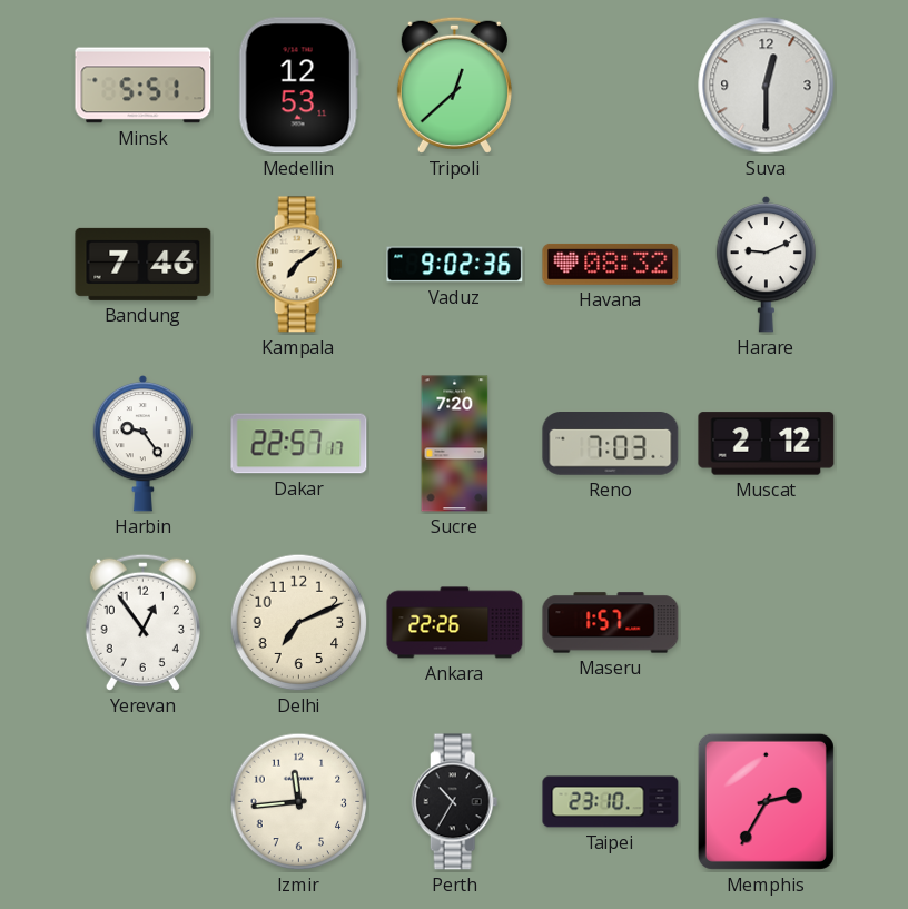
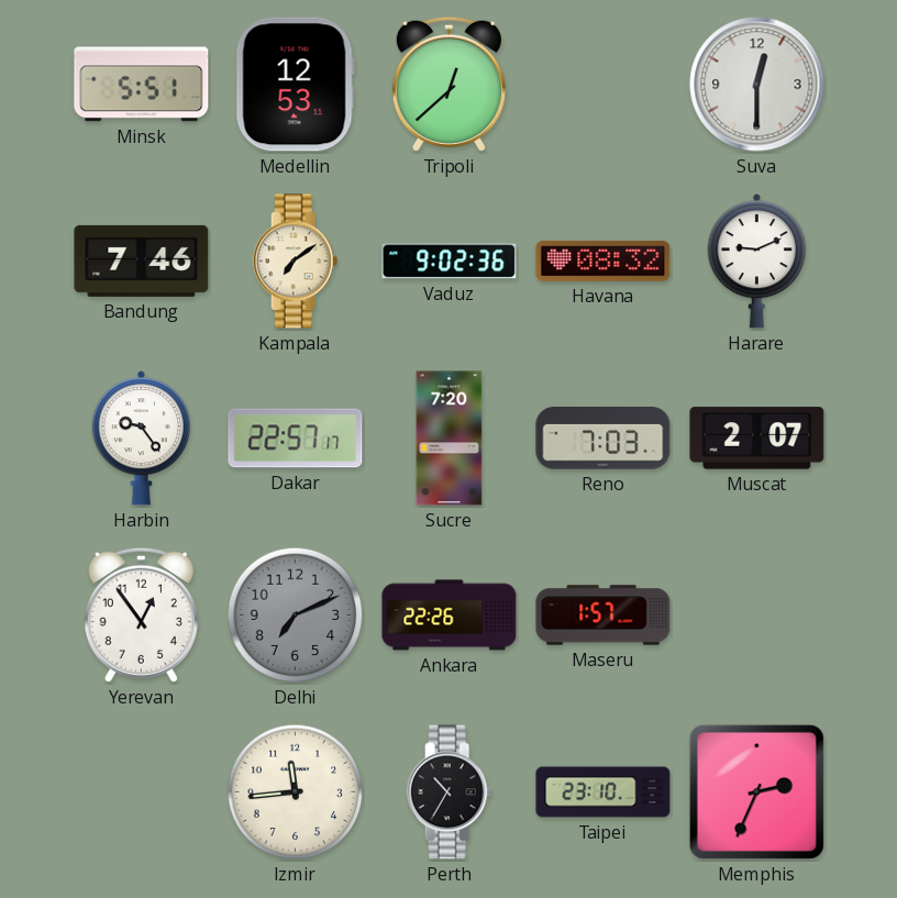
Muscat: 2:12 -> 2:07 (757, 439)
Delhi dial: cream -> grey (296, 616)
Memphis: 2:35 -> 2:34 (756, 791)
